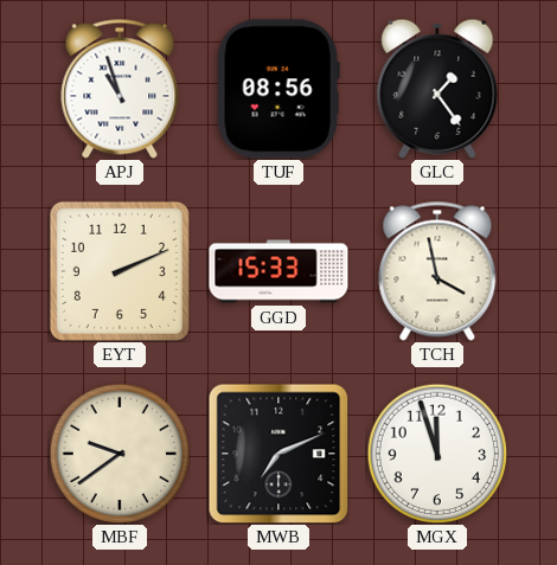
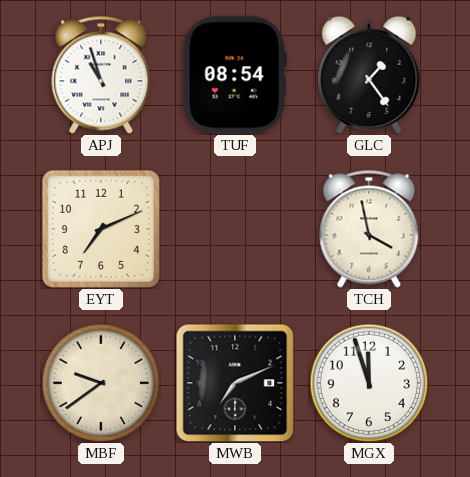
TUF: 08:56 -> 08:54 (235, 75)
EYT: 2:11 -> 7:11 (101, 229)
GGD: 15:33 -> none (278, 271)
